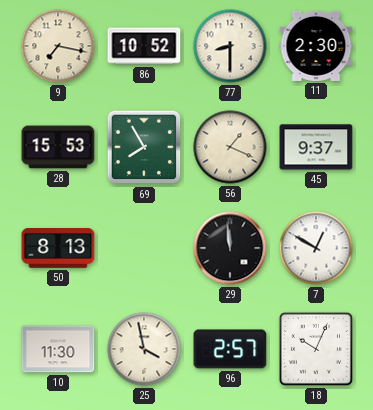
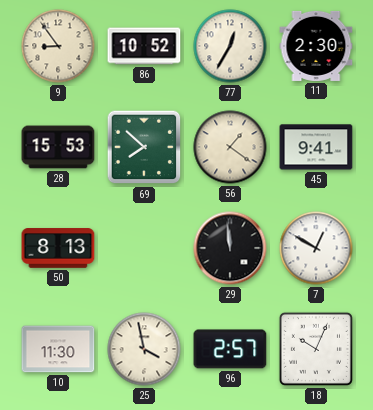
9: 7:17 -> 8:54 (58, 46)
77: 8:30 -> 12:35 (230, 46)
69: 7:55 -> 7:52 (144, 147)
56: 1:19 -> 1:21 (230, 147)
45: 9:37 -> 9:41 (316, 147)
